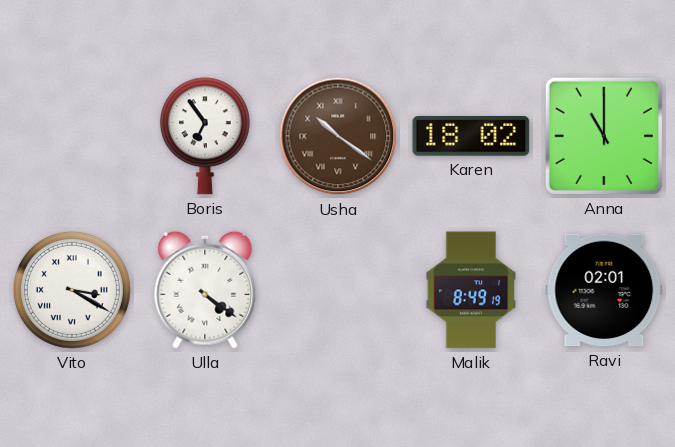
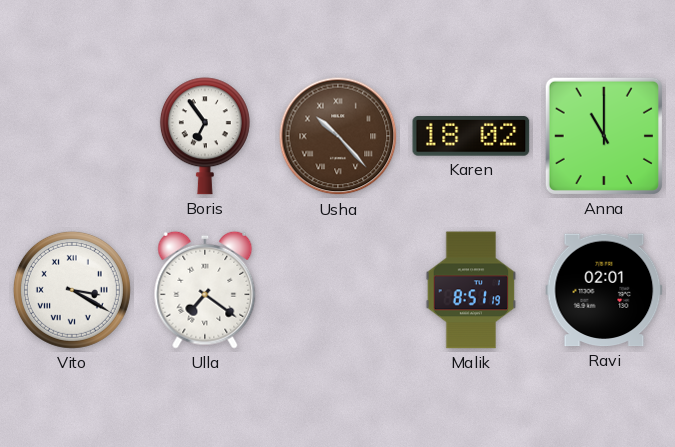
Usha: 10:21 -> 10:23 (338, 136)
Ulla: 4:21 -> 7:21 (205, 290)
Malik: 8:49 -> 8:51 (471, 290)
